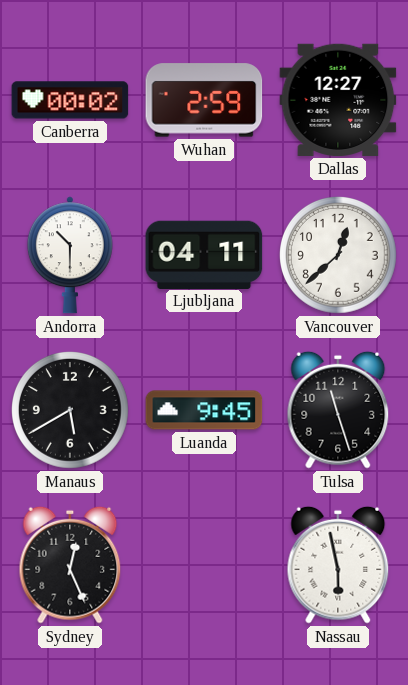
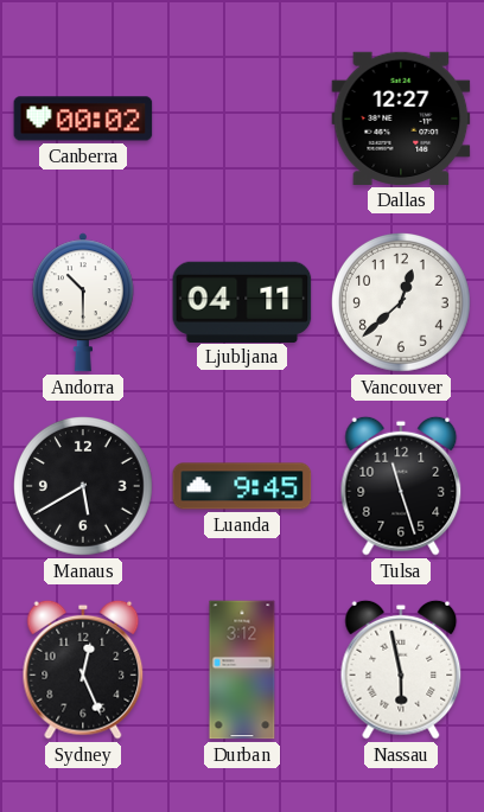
Wuhan: 2:59 -> none (204, 100)
Durban: none -> 3:12 (242, 670)
